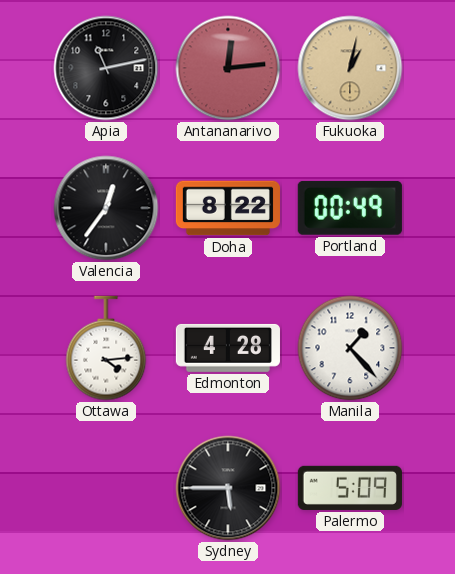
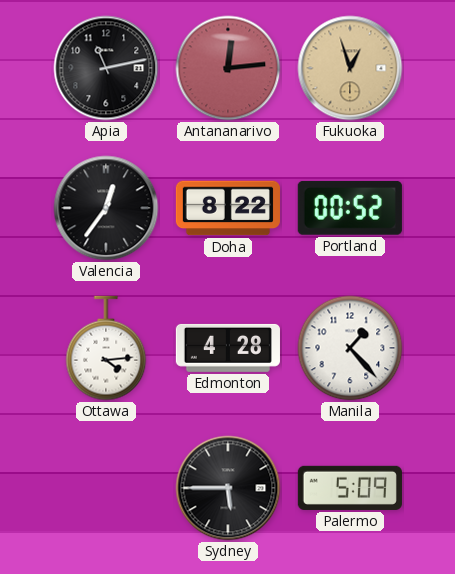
Fukuoka: 1:02 -> 12:57 (350, 68)
Portland: 00:49 -> 00:52 (350, 208)
